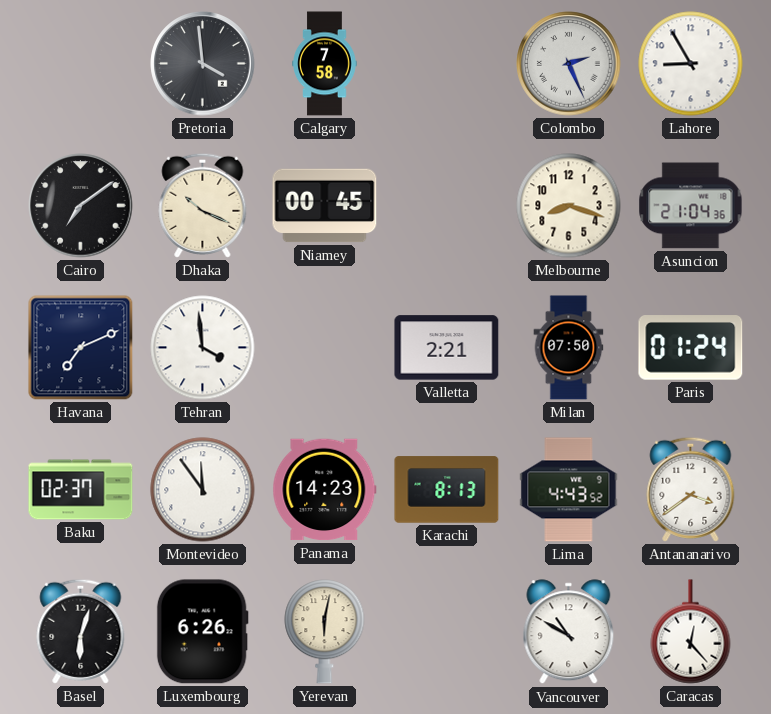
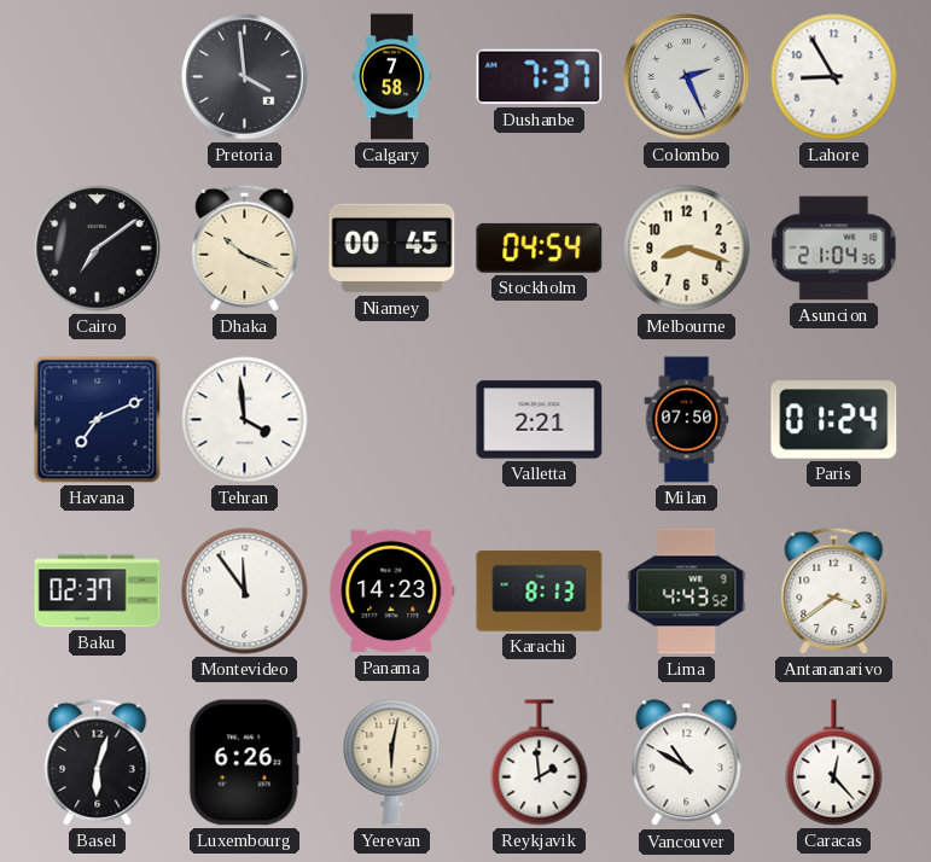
Dushanbe: none -> 7:37 (540, 77)
Stockholm: none -> 04:54 (540, 247)
Reykjavik: none -> 1:59 (540, 763)
